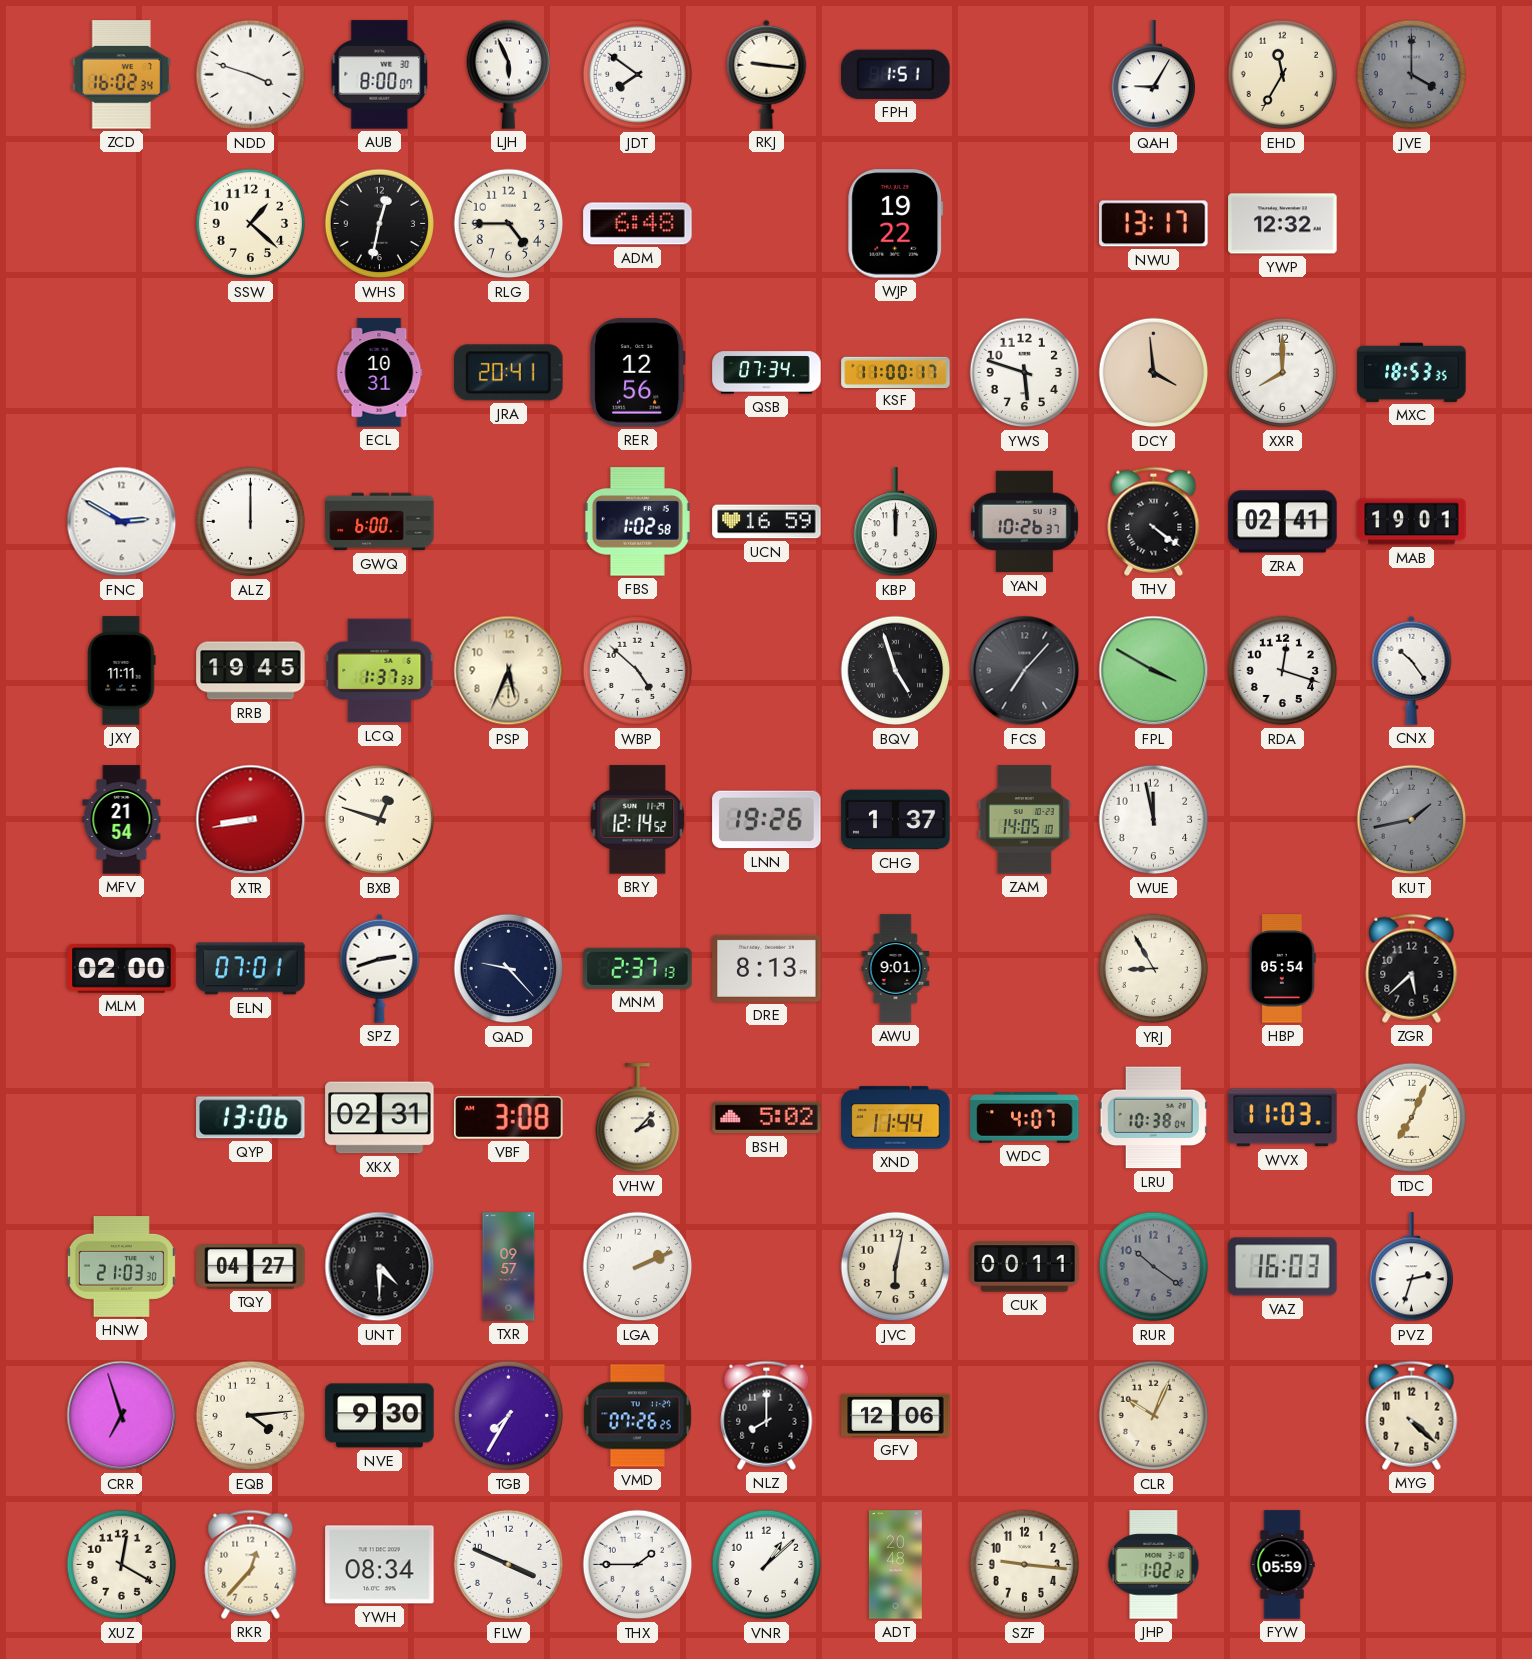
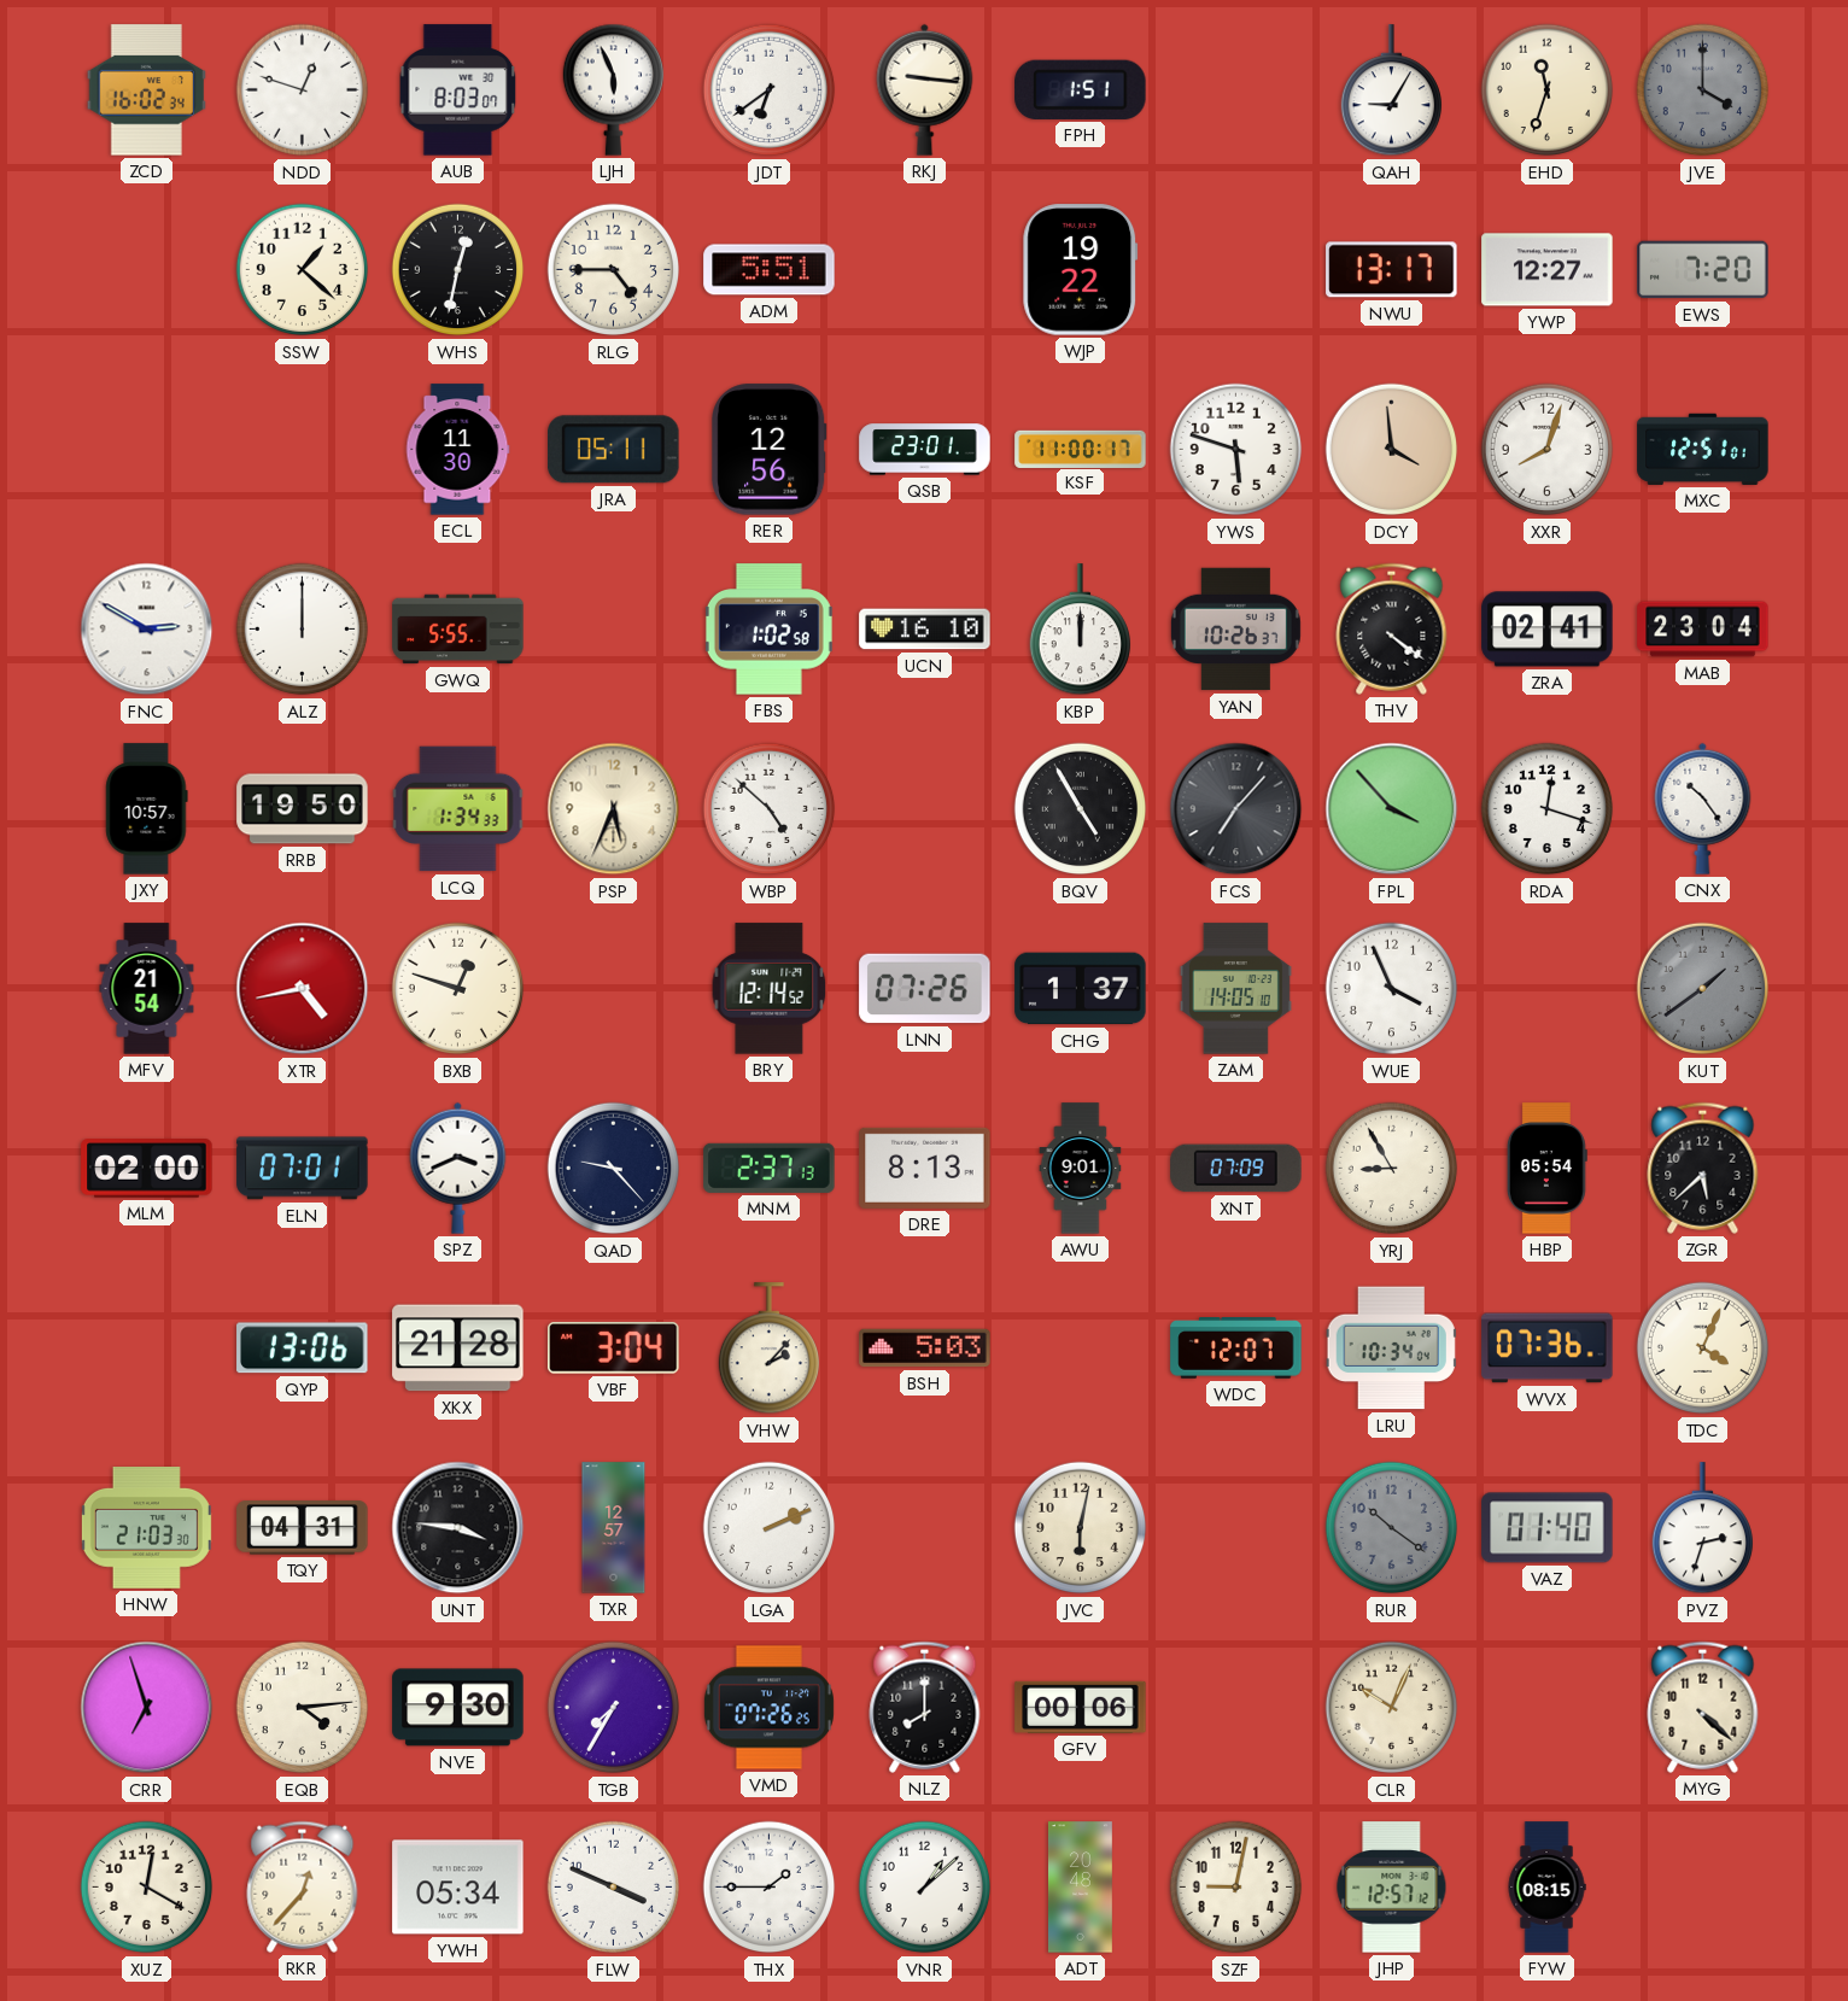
NDD: 3:48 -> 12:48 (303, 90)
AUB: 8:00 -> 8:03 (458, 90)
JDT: 7:51 -> 6:39 (770, 90)
EHD: 11:35 -> 11:33 (1548, 90)
ADM: 6:48 -> 5:51 (770, 270)
YWP: 12:32 -> 12:27 (1548, 270)
EWS: none -> 7:20 (1703, 270)
ECL: 10:31 -> 11:30 (457, 450)
JRA: 20:41 -> 05:11 (614, 450)
QSB: 07:34 -> 23:01 (925, 450)
XXR: 8:00 -> 8:03 (1548, 450)
MXC: 18:53 -> 12:51 (1703, 449)
GWQ: 6:00 -> 5:55 (458, 630)
UCN: 16:59 -> 16:10 (925, 630)
MAB: 19:01 -> 23:04 (1703, 630)
JXY: 11:11 -> 10:57 (147, 809)
RRB: 19:45 -> 19:50 (303, 809)
LCQ: 1:37 -> 1:34 (458, 809)
BQV: 4:57 -> 4:55 (1081, 809)
FPL: 3:50 -> 3:53 (1392, 809)
XTR: 8:43 -> 4:43 (303, 989)
LNN: 19:26 -> 07:26 (925, 989)
WUE: 11:58 -> 3:56 (1392, 989)
KUT: 1:43 -> 1:39 (1703, 989)
SPZ: 2:42 -> 3:41 (458, 1168)
XNT: none -> 07:09 (1236, 1169)
XKX: 02:31 -> 21:28 (458, 1348)
VBF: 3:08 -> 3:04 (614, 1348)
BSH: 5:02 -> 5:03 (925, 1348)
XND: 11:44 -> none (896, 1118)
WDC: 4:07 -> 12:07 (1236, 1348)
LRU: 10:38 -> 10:34 (1391, 1348)
WVX: 11:03 -> 07:36 (1548, 1348)
TDC: 7:04 -> 4:04 (1703, 1348)
TQY: 04:27 -> 04:31 (303, 1528)
UNT: 4:30 -> 3:46 (458, 1528)
TXR: 09:57 -> 12:57 (614, 1528)
CUK: 00:11 -> none (1025, 1267)
VAZ: 16:03 -> 01:40 (1548, 1528)
GFV: 12:06 -> 00:06 (1081, 1707)
YWH: 08:34 -> 05:34 (458, 1888)
SZF: 9:16 -> 9:02 (1236, 1888)
JHP: 1:02 -> 12:57 (1392, 1888)
FYW: 05:59 -> 08:15 (1546, 1888)
